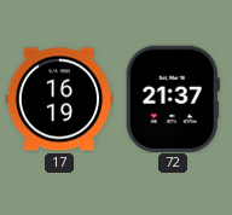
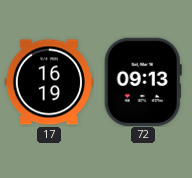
72: 21:37 -> 09:13 (143, 82)
